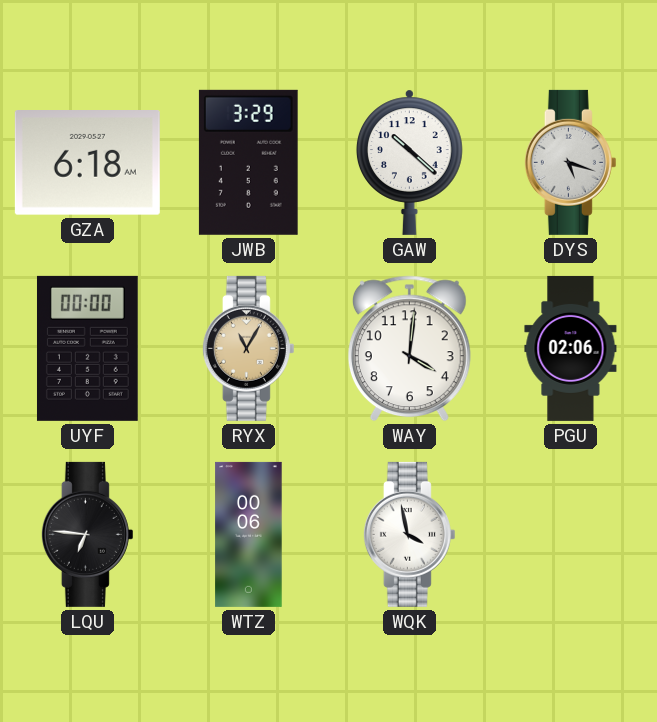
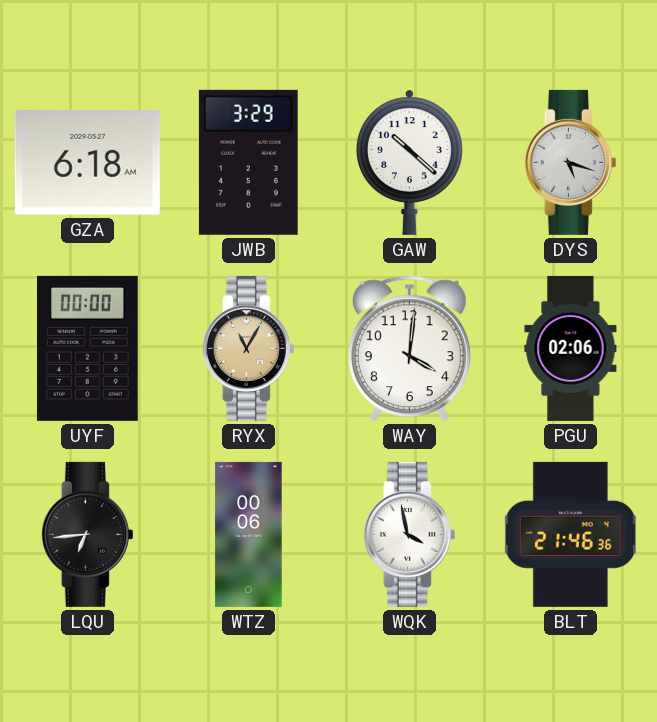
LQU: 6:46 -> 6:44 (87, 534)
BLT: none -> 21:46 (570, 534)
